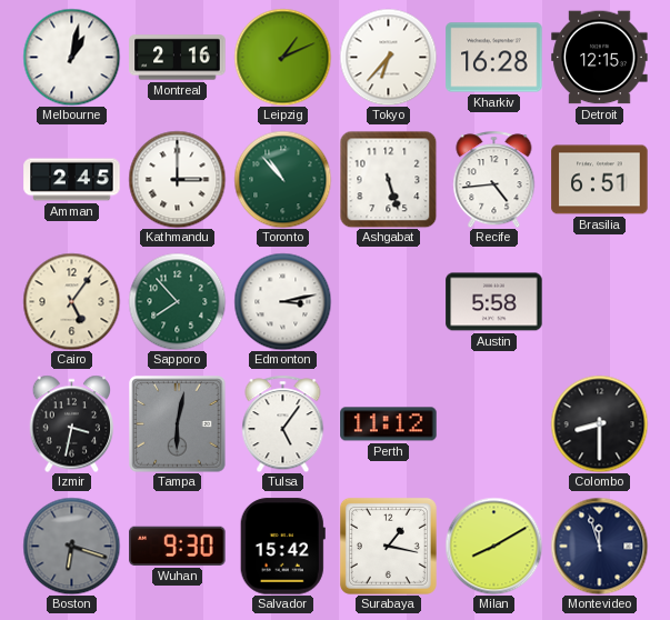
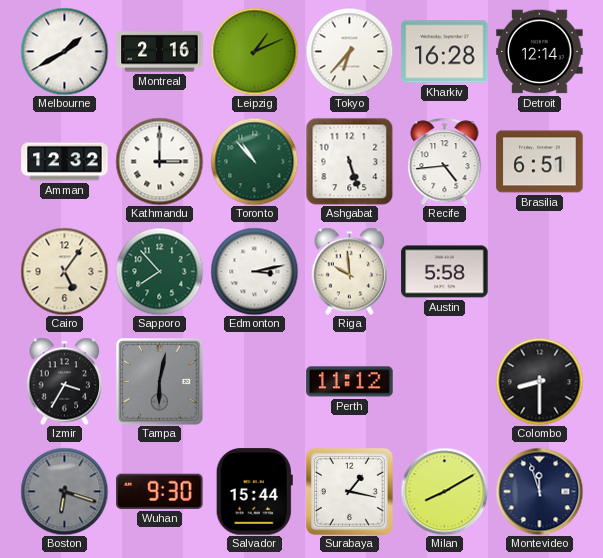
Melbourne: 1:02 -> 1:40 (64, 51)
Detroit: 12:15 -> 12:14 (540, 52)
Amman: 2:45 -> 12:32 (65, 162)
Riga: none -> 9:59 (350, 271)
Izmir: 3:32 -> 3:35 (65, 381)
Tulsa: 5:06 -> none (283, 423)
Salvador: 15:42 -> 15:44 (254, 492)
